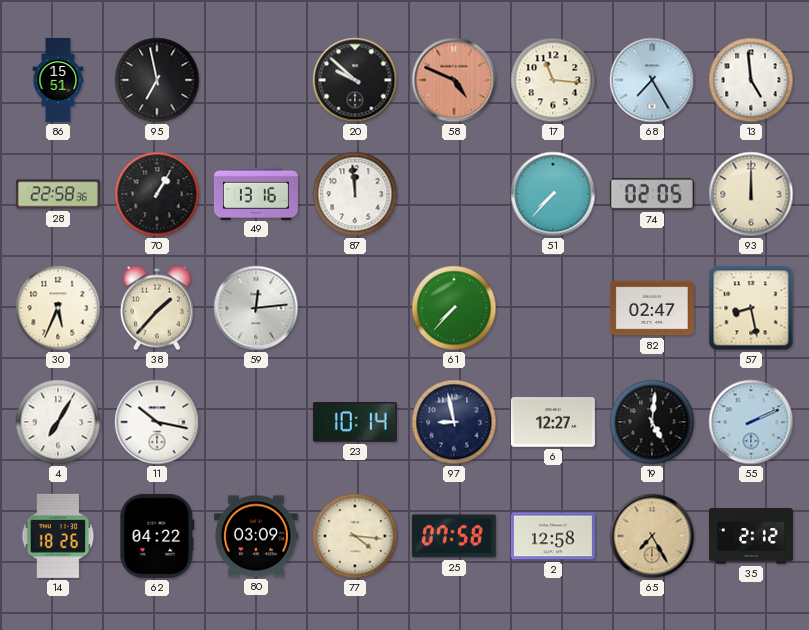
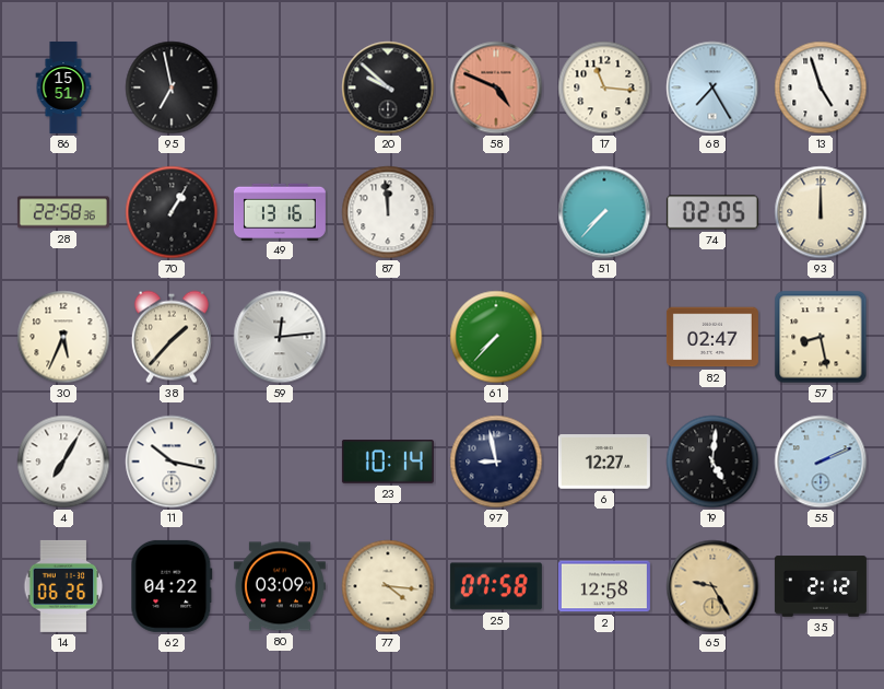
13: 4:59 -> 4:57 (821, 87)
14: 18:26 -> 06:26 (63, 586)
65: 7:25 -> 9:25 (712, 586)
